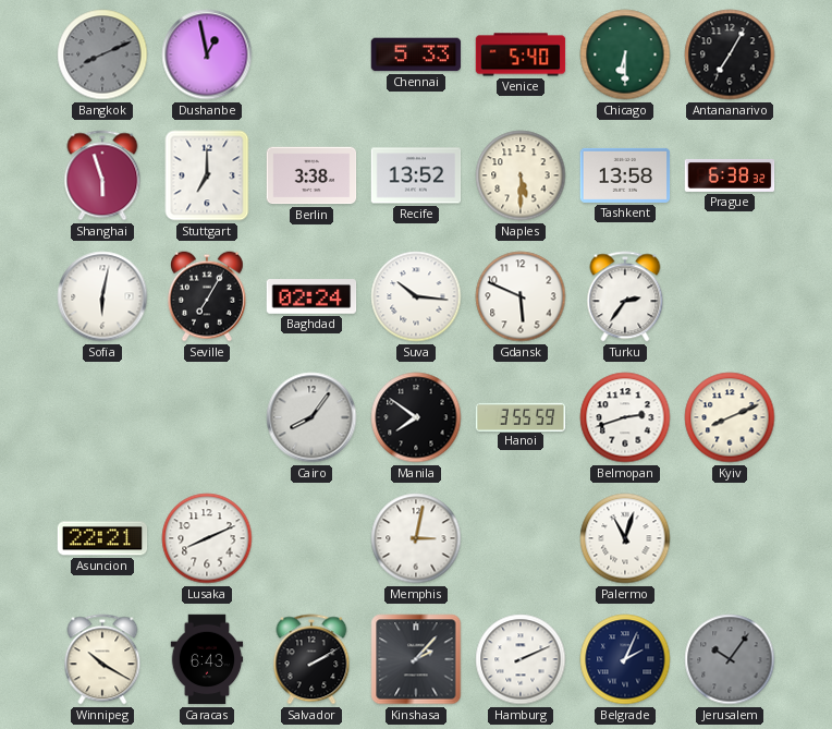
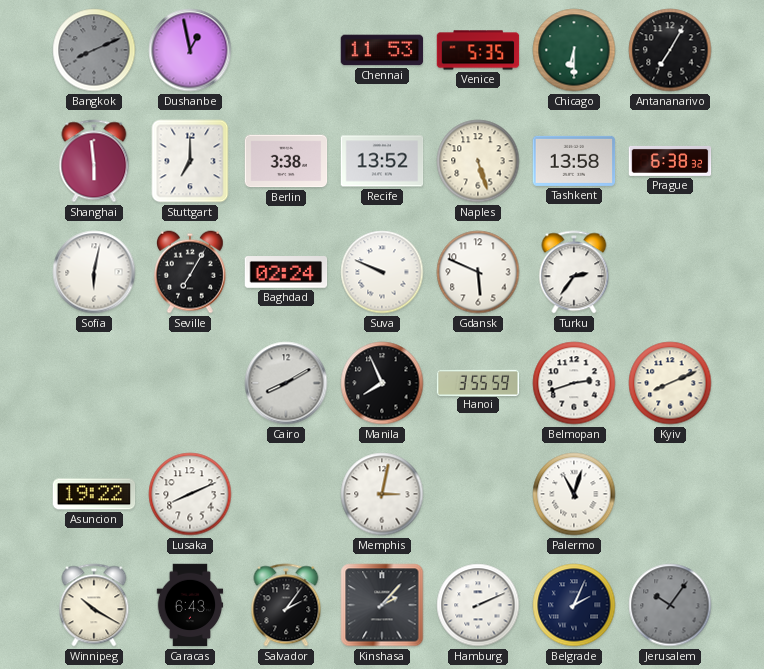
Chennai: 5:33 -> 11:53 (382, 50)
Venice: 5:40 -> 5:35 (478, 50)
Shanghai: 5:57 -> 5:59 (94, 161)
Naples: 5:30 -> 5:27 (478, 161)
Suva: 10:16 -> 9:49 (382, 272)
Cairo: 8:06 -> 8:10 (286, 383)
Manila: 7:51 -> 7:56 (382, 383)
Asuncion: 22:21 -> 19:22 (94, 494)
Salvador: 2:10 -> 2:06 (286, 605)
